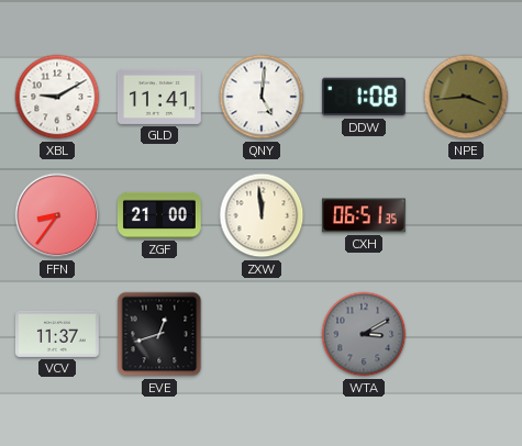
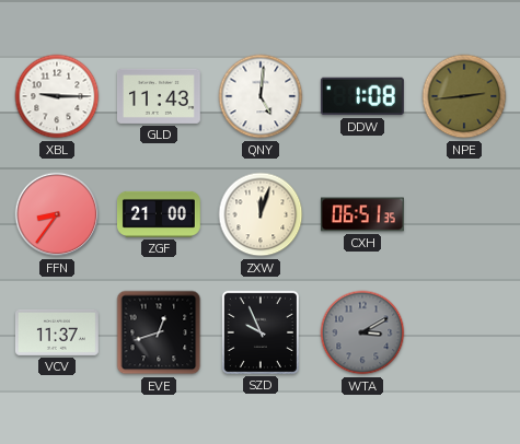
XBL: 9:10 -> 9:15 (57, 96)
GLD: 11:41 -> 11:43 (159, 96)
NPE: 3:44 -> 2:44 (464, 96)
ZXW: 11:59 -> 12:03 (261, 214)
SZD: none -> 9:56 (261, 332)
